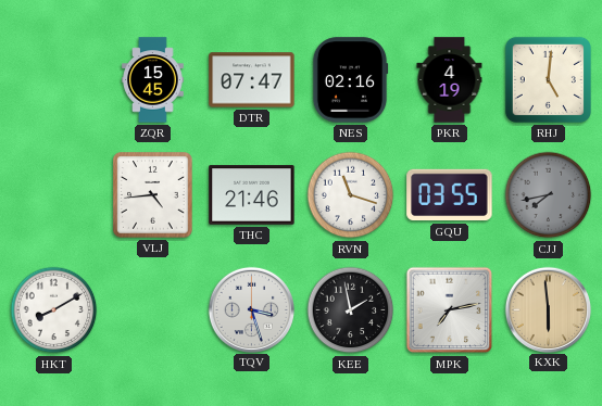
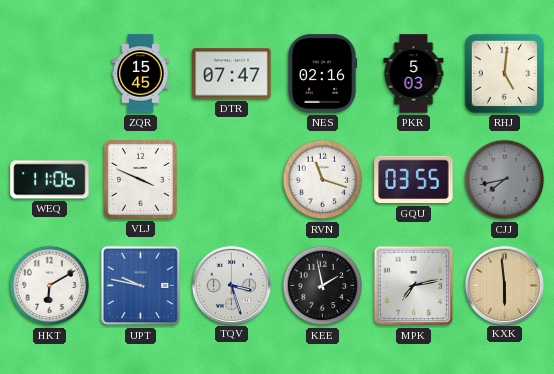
PKR: 4:19 -> 5:03 (414, 74)
WEQ: none -> 11:06 (50, 180)
VLJ: 4:44 -> 3:49 (141, 180)
THC: 21:46 -> none (252, 195)
HKT: 8:10 -> 6:10 (50, 286)
UPT: none -> 9:47 (141, 286)
